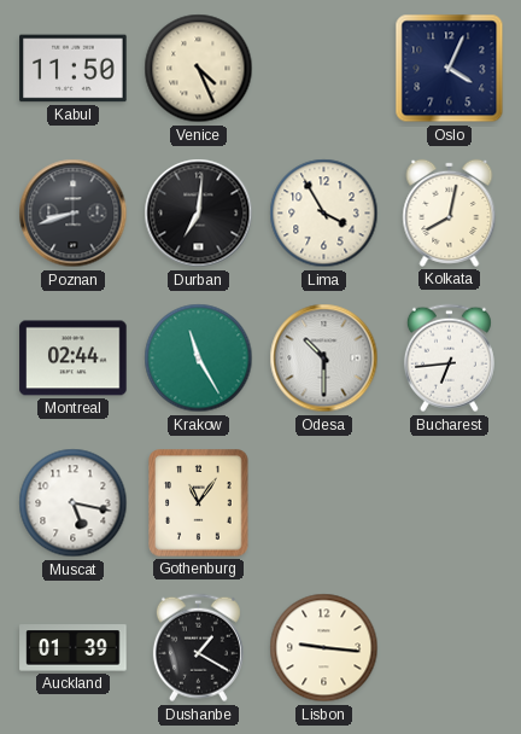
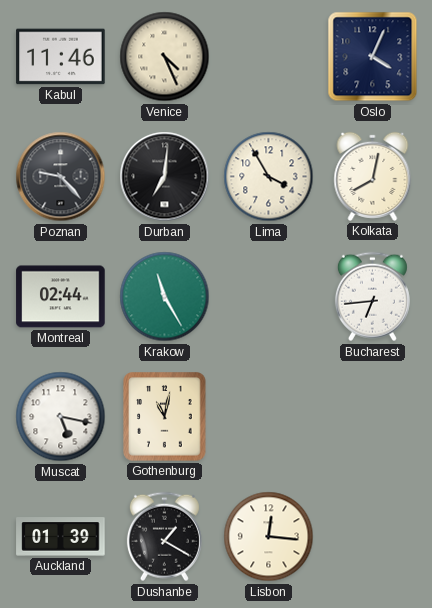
Kabul: 11:50 -> 11:46 (61, 57)
Poznan: 8:42 -> 9:23 (61, 177)
Odesa: 10:30 -> none (324, 359)
Gothenburg: 11:06 -> 11:02 (165, 417)
Lisbon: 9:16 -> 12:16 (269, 537)
